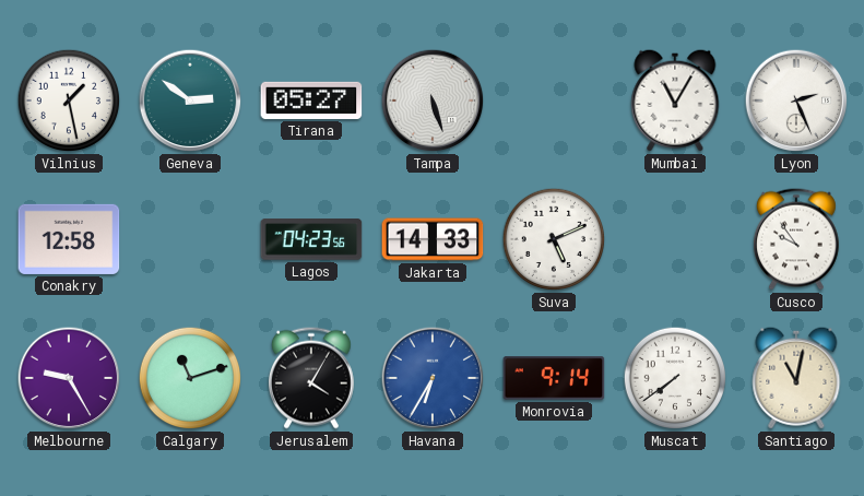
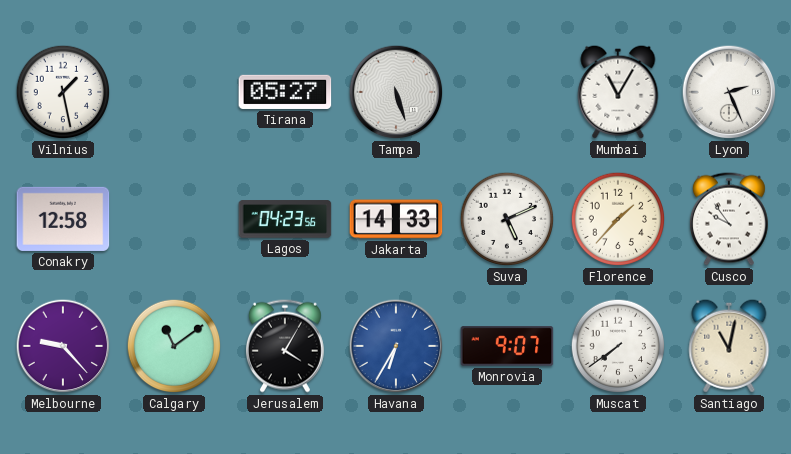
Geneva: 2:51 -> none (190, 101)
Florence: none -> 1:37 (618, 219)
Melbourne: 9:25 -> 9:23 (63, 346)
Calgary: 11:12 -> 11:09 (174, 346)
Monrovia: 9:14 -> 9:07 (507, 346)
